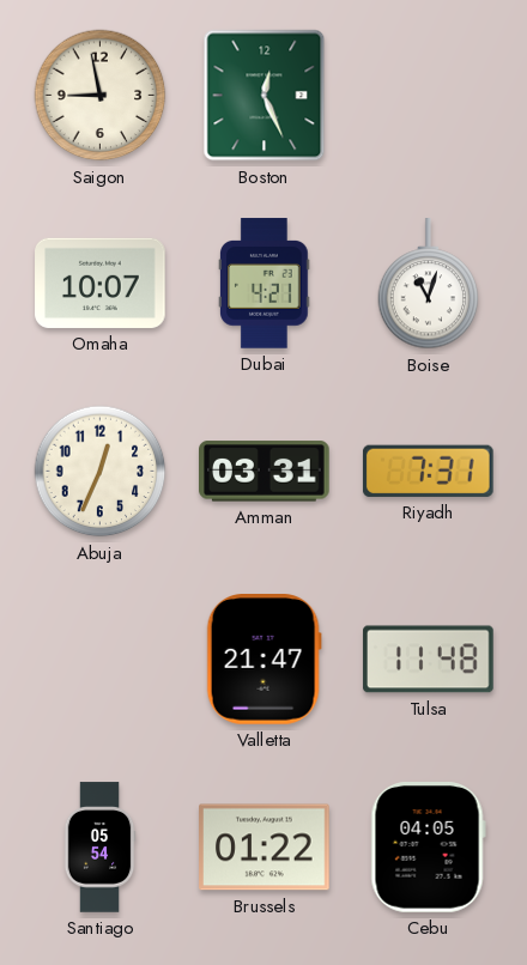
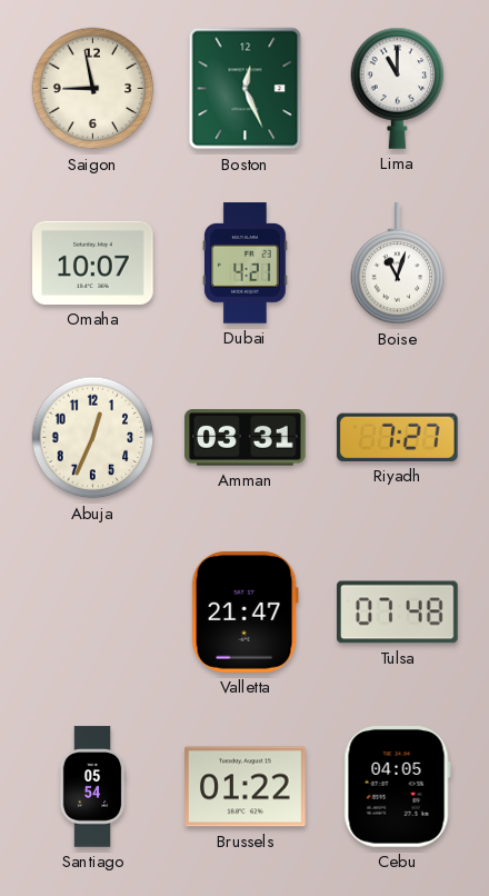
Lima: none -> 11:00 (398, 88)
Riyadh: 7:31 -> 7:27 (397, 437)
Tulsa: 11:48 -> 07:48 (398, 613)
